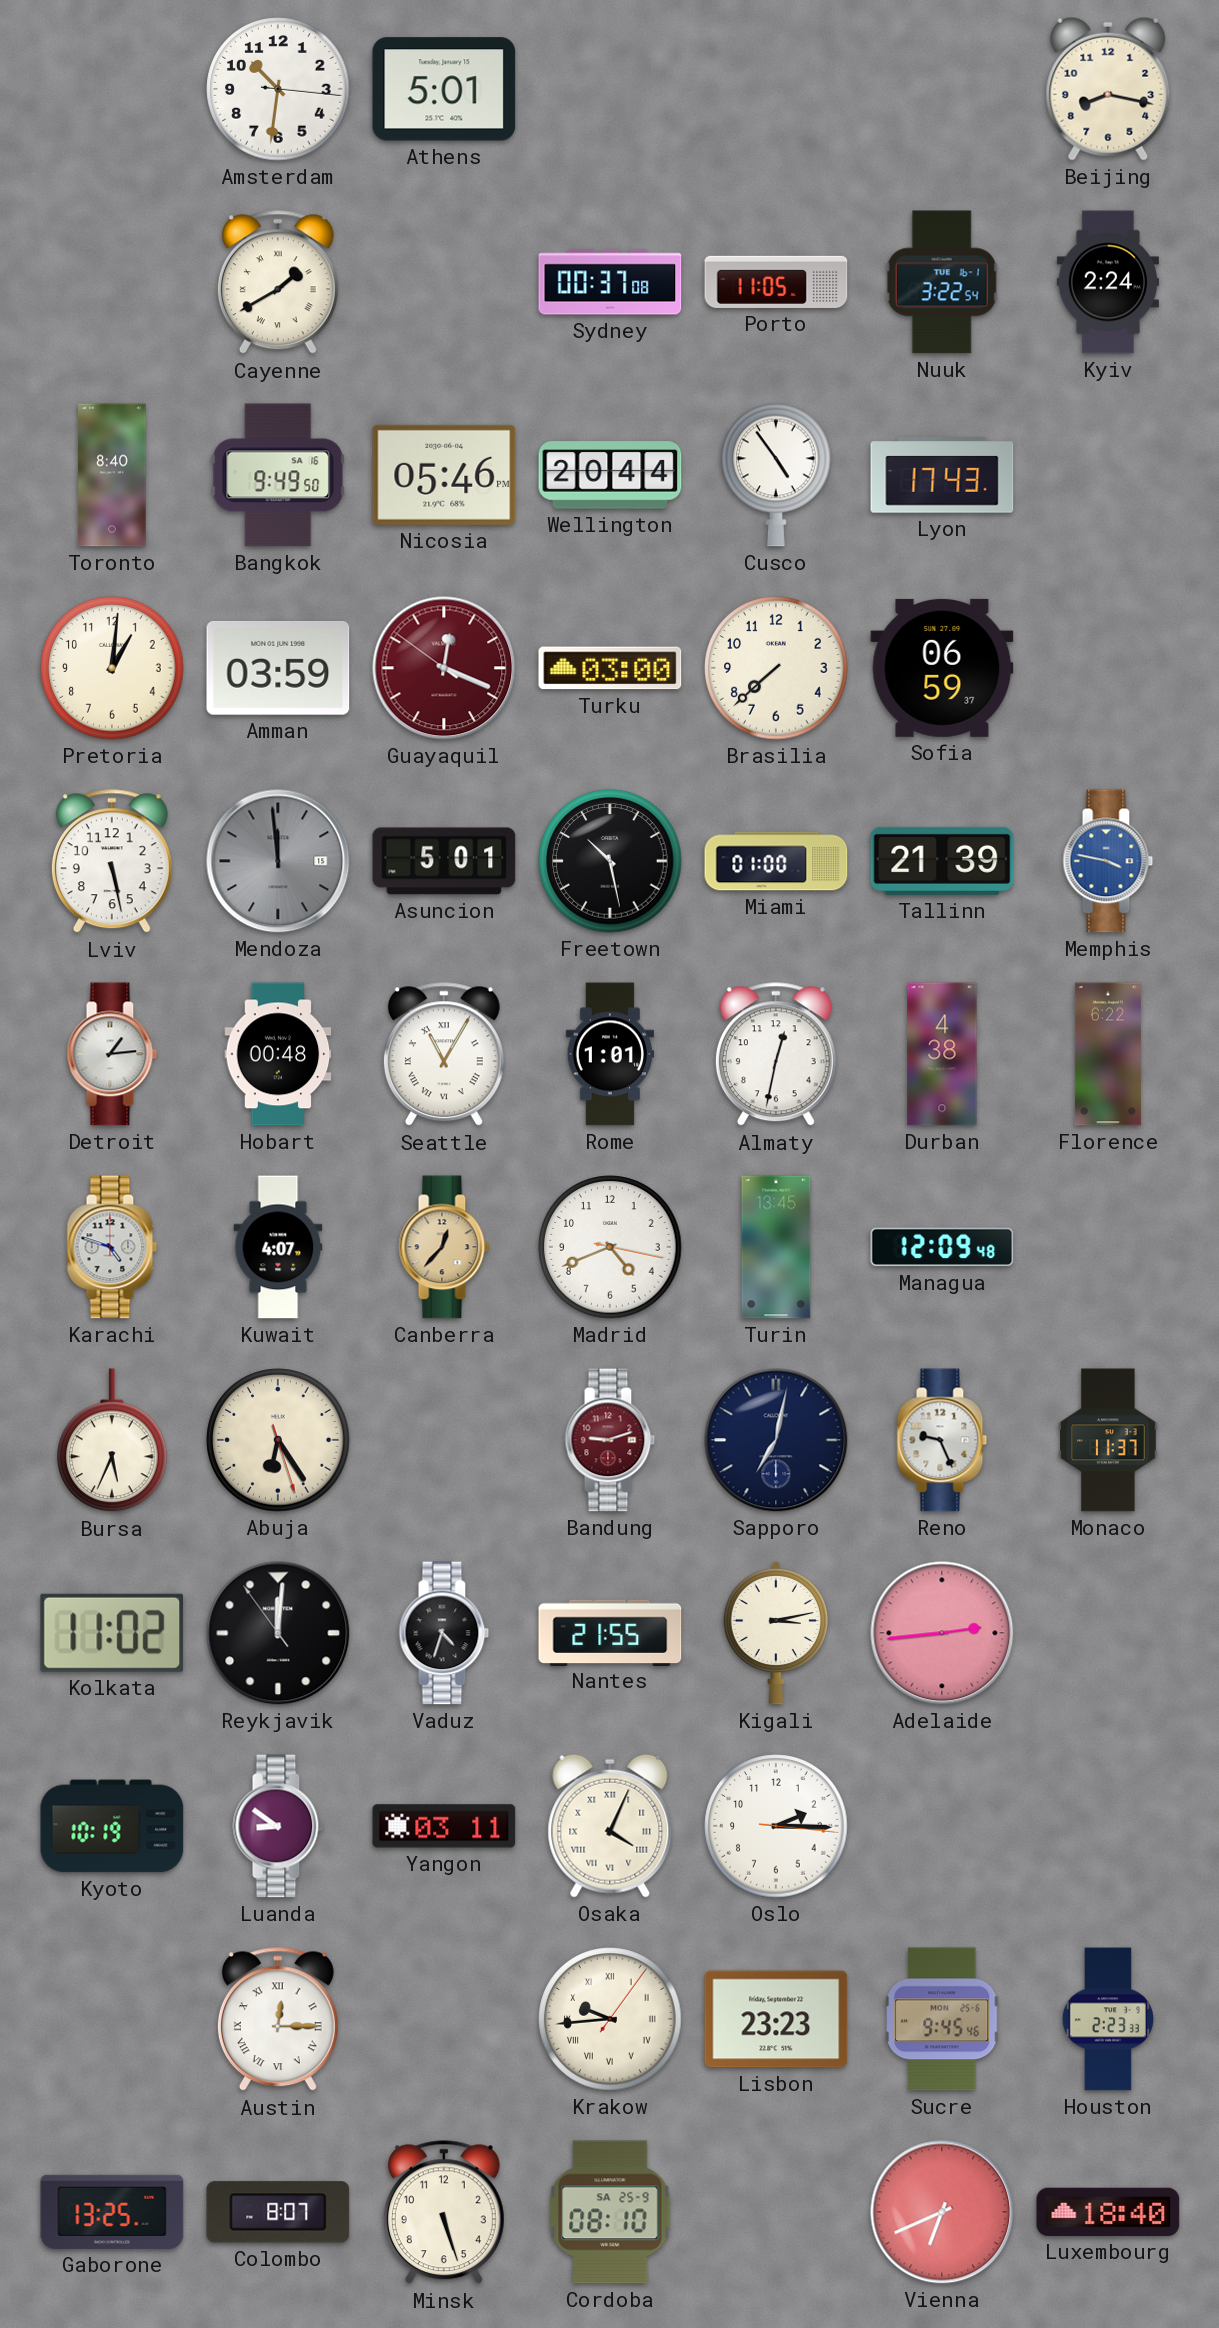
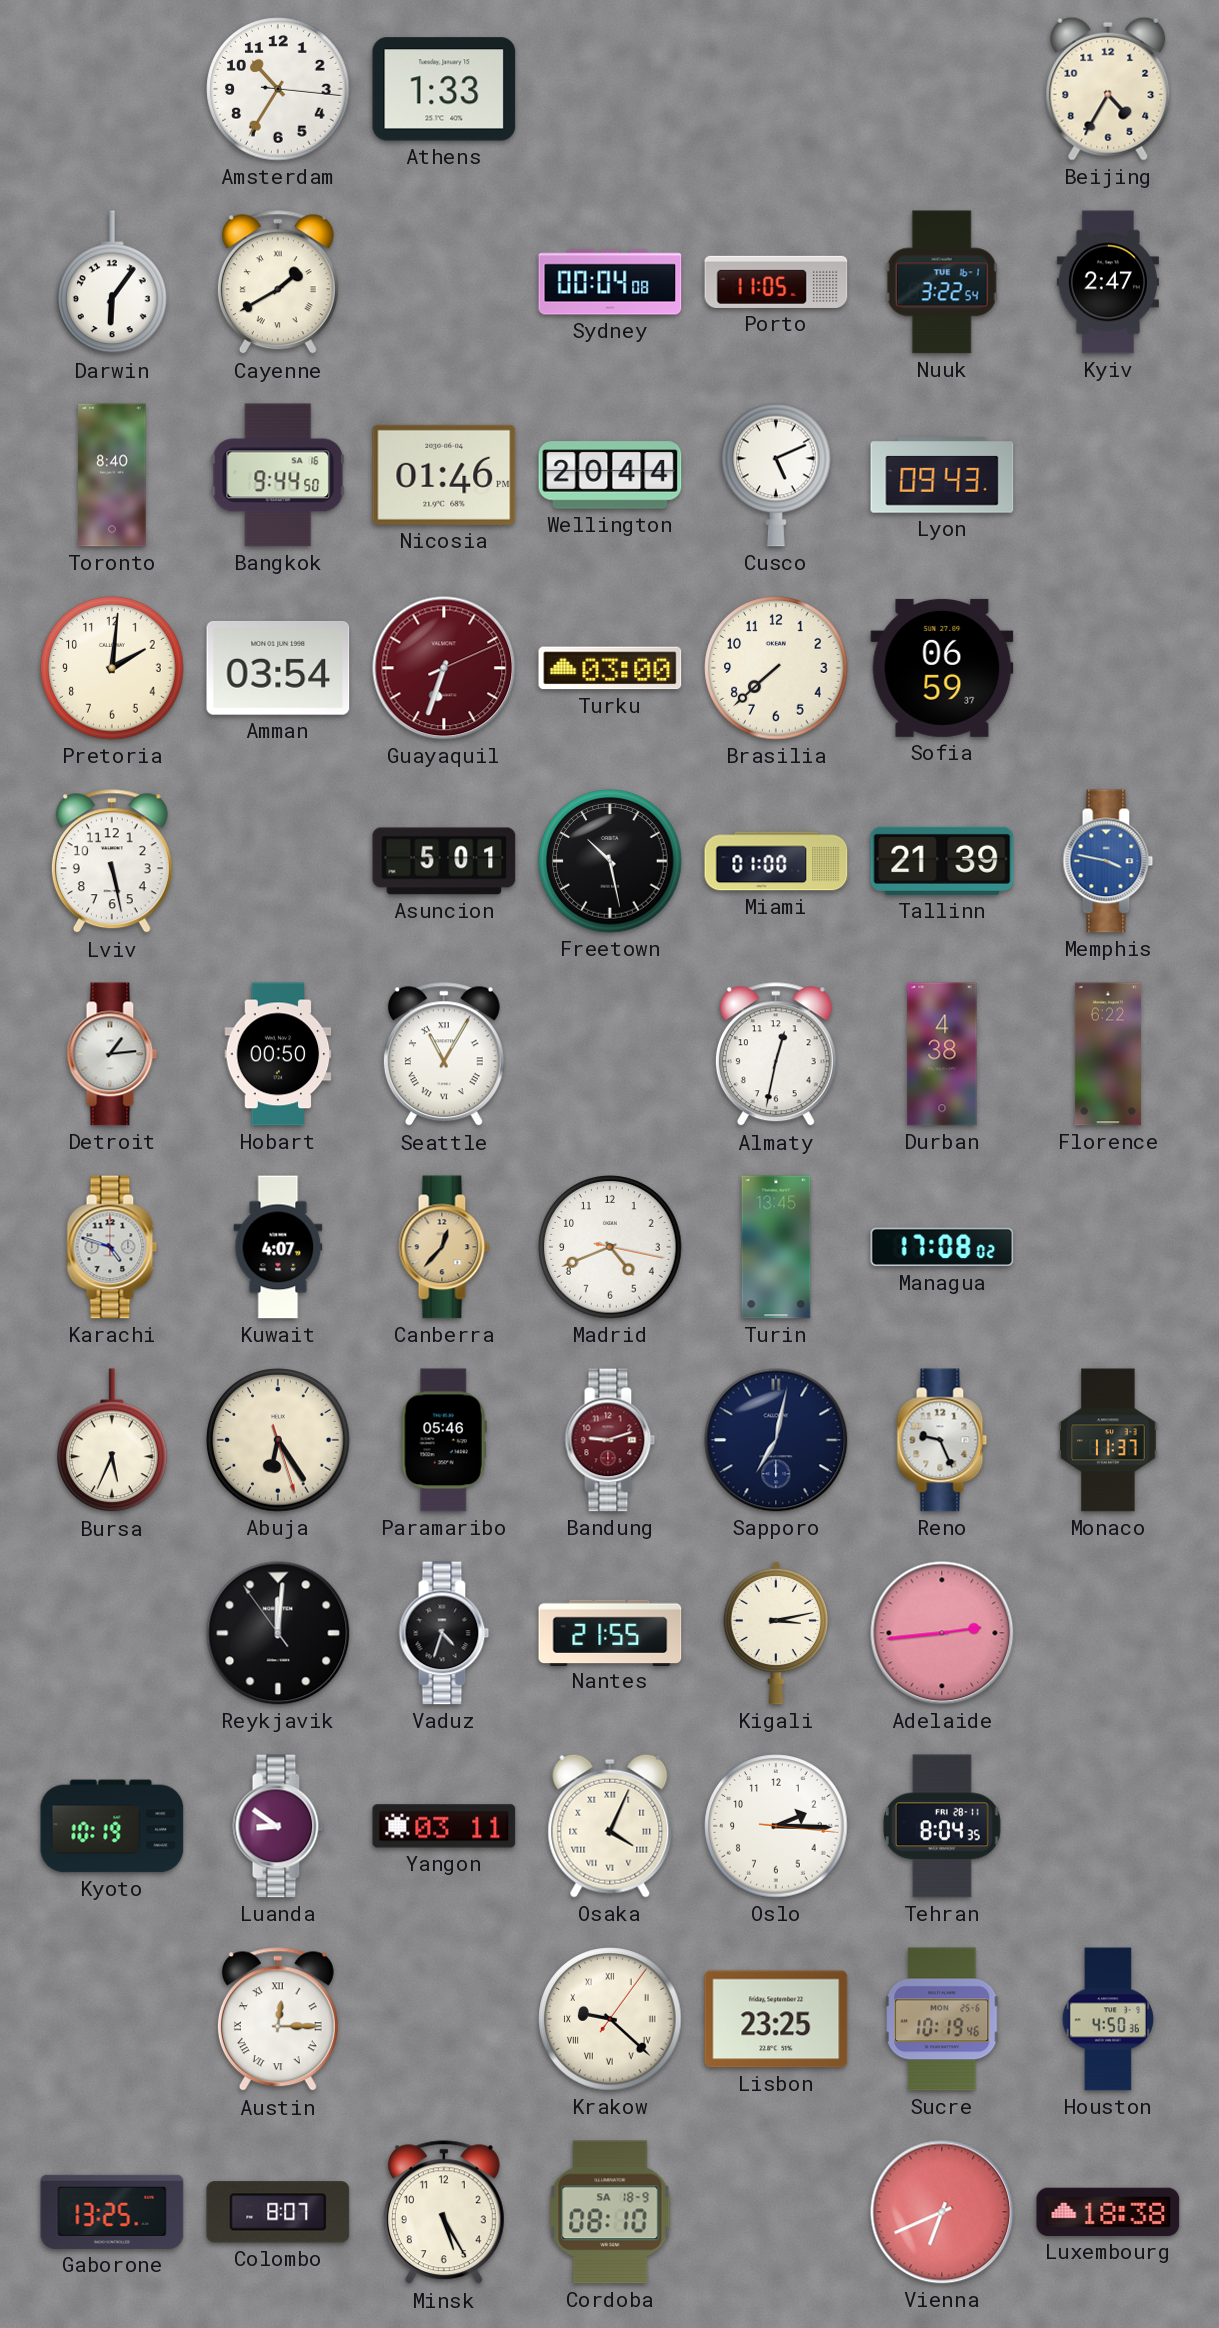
Amsterdam: 10:31 -> 10:35 (278, 89)
Athens: 5:01 -> 1:33 (444, 89)
Beijing: 8:17 -> 4:35 (1108, 89)
Darwin: none -> 6:06 (112, 283)
Sydney: 00:37 -> 00:04 (610, 282)
Kyiv: 2:24 -> 2:47 (1108, 282)
Bangkok: 9:49 -> 9:44 (278, 475)
Nicosia: 05:46 -> 01:46 (444, 475)
Cusco: 4:54 -> 5:11 (776, 475)
Lyon: 17:43 -> 09:43 (942, 475)
Pretoria: 1:01 -> 2:01 (112, 668)
Amman: 03:59 -> 03:54 (278, 668)
Guayaquil: 12:18 -> 6:33 (444, 668)
Mendoza: 11:59 -> none (278, 861)
Hobart: 00:48 -> 00:50 (278, 1054)
Rome: 1:01 -> none (609, 1054)
Managua: 12:09 -> 17:08 (942, 1247)
Paramaribo: none -> 05:46 (444, 1440)
Kolkata: 11:02 -> none (112, 1633)
Tehran: none -> 8:04 (942, 1826)
Krakow: 9:44 -> 9:22 (610, 2019)
Lisbon: 23:23 -> 23:25 (776, 2019)
Sucre: 9:45 -> 10:19 (942, 2019)
Houston: 2:23 -> 4:50 (1108, 2019)
Minsk: 5:27 -> 5:25 (444, 2213)
Cordoba date: SA 25-9 -> SA 18-9 (610, 2212)
Luxembourg: 18:40 -> 18:38 (1108, 2212)
